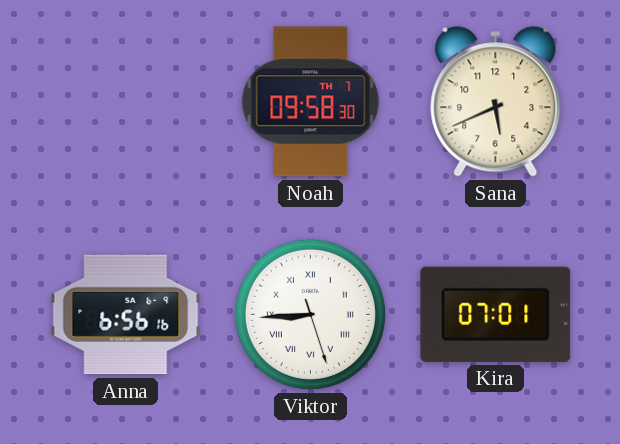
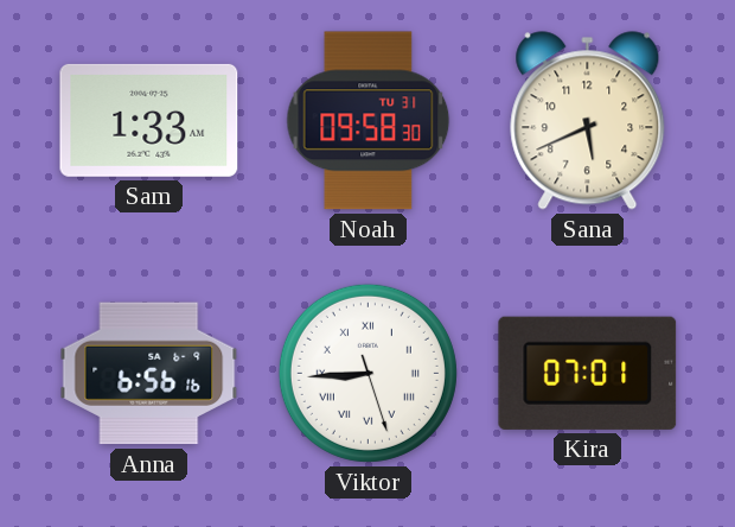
Sam: none -> 1:33 (149, 120)
Noah date: TH 7 -> TU 31 (369, 121)
